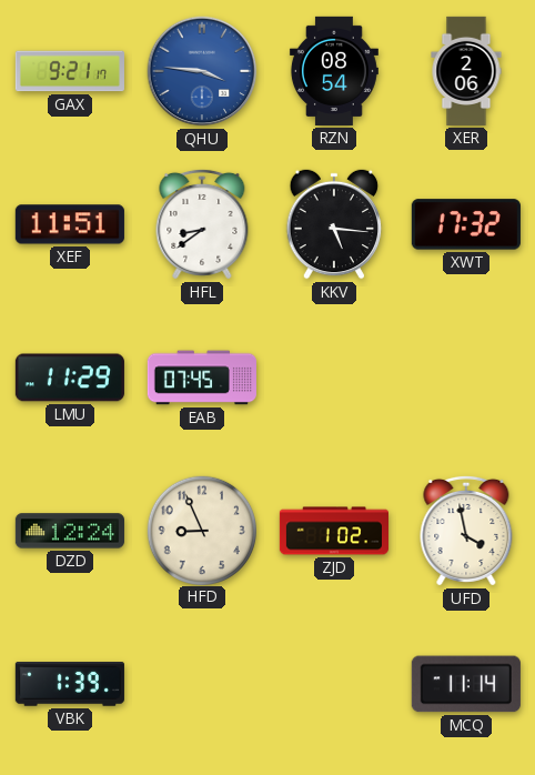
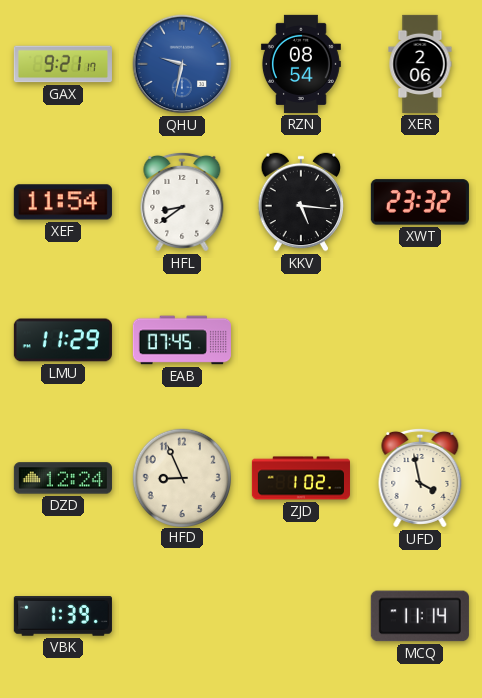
QHU: 3:46 -> 9:32 (182, 64)
XEF: 11:51 -> 11:54 (63, 202)
XWT: 17:32 -> 23:32 (420, 202)
